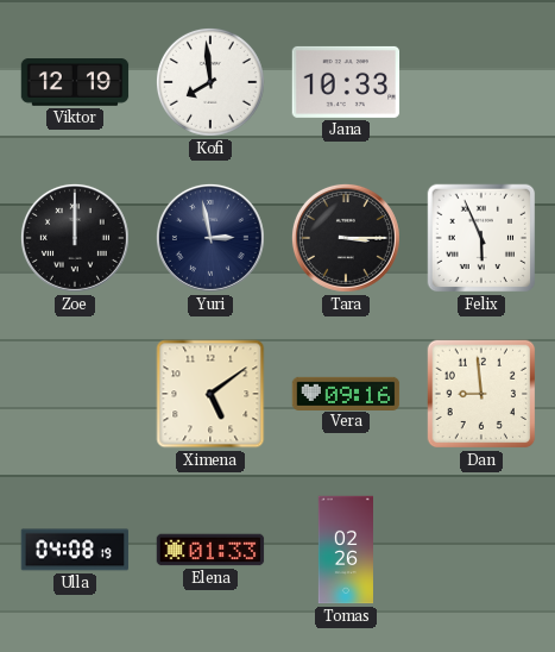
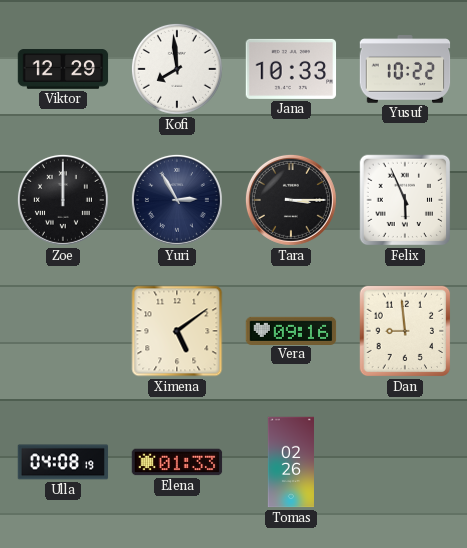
Viktor: 12:19 -> 12:29 (63, 69)
Yusuf: none -> 10:22 (405, 69)
Yuri: 2:58 -> 2:55 (177, 200)
